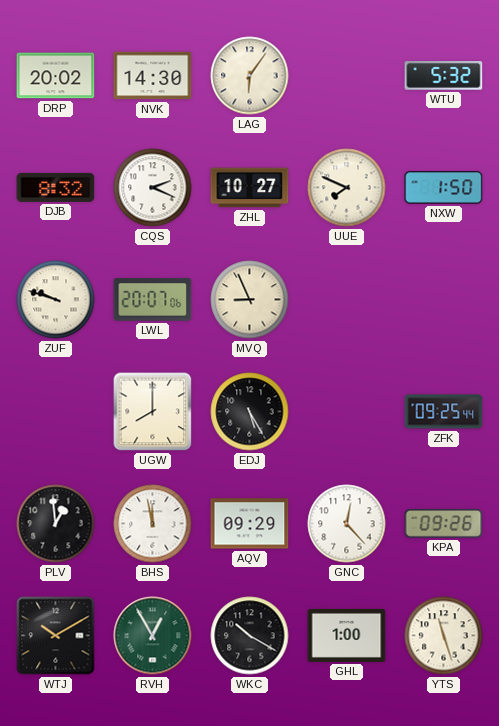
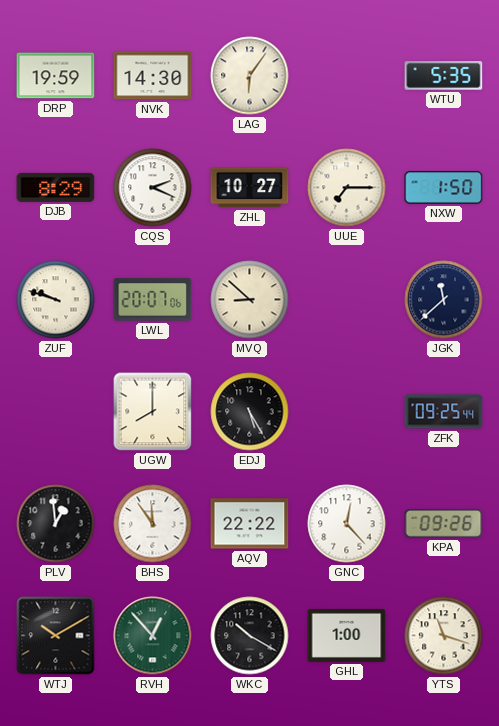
DRP: 20:02 -> 19:59 (56, 76)
WTU: 5:32 -> 5:35 (444, 76)
DJB: 8:32 -> 8:29 (56, 187)
UUE: 7:49 -> 7:15 (347, 188)
MVQ: 8:56 -> 8:52 (250, 300)
JGK: none -> 11:38 (444, 300)
BHS: 11:58 -> 11:54 (153, 524)
AQV: 09:29 -> 22:22 (250, 524)
RVH: 12:55 -> 12:53 (153, 636)
YTS: 11:27 -> 11:18 (444, 636)
